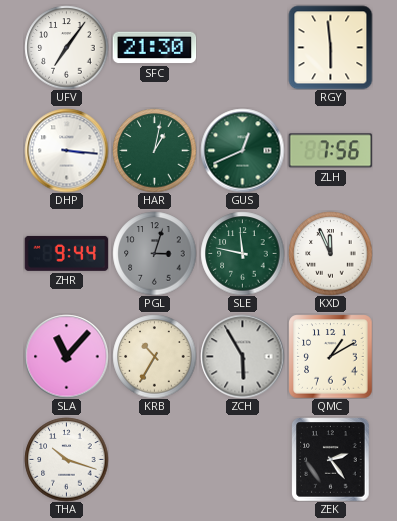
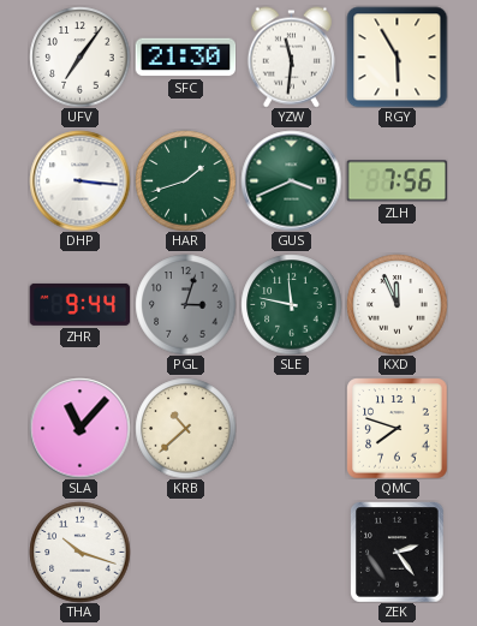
YZW: none -> 11:31 (291, 56)
RGY: 5:59 -> 5:55 (396, 56)
HAR: 1:02 -> 1:42 (185, 180)
GUS: 12:41 -> 3:41 (291, 180)
KRB: 10:35 -> 10:38 (185, 428)
ZCH: 5:55 -> none (242, 356)
QMC: 1:10 -> 7:48 (396, 428)
